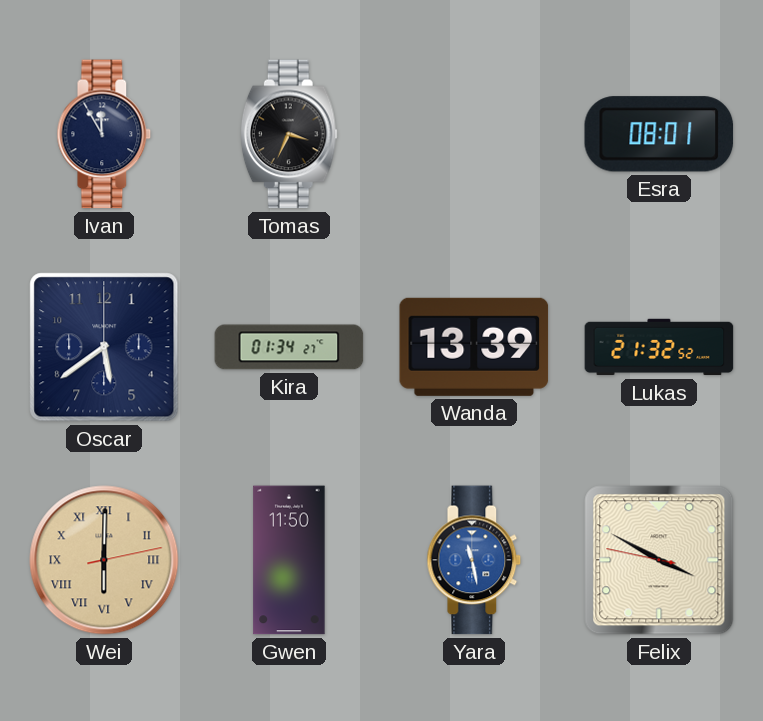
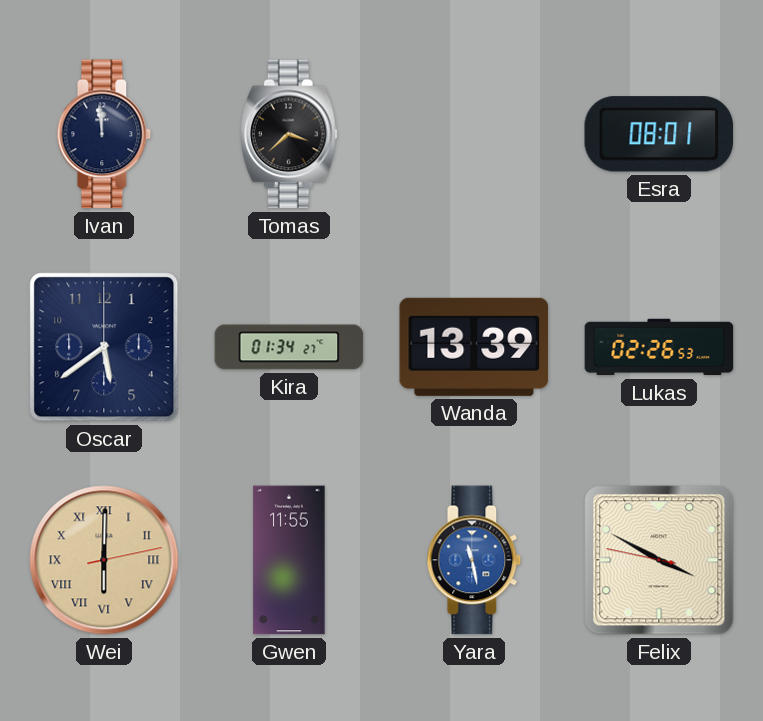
Ivan: 11:55 -> 11:59 (104, 134)
Tomas: 3:34 -> 3:38 (289, 134)
Lukas: 21:32 -> 02:26 (659, 347)
Gwen: 11:50 -> 11:55 (289, 560)
